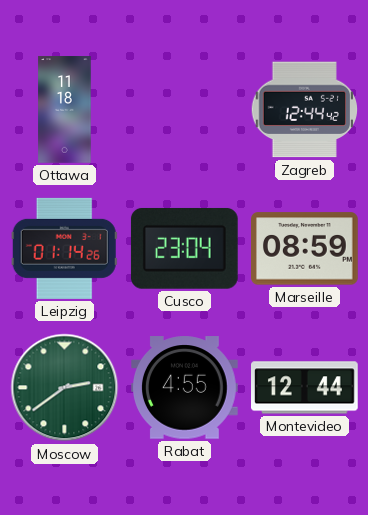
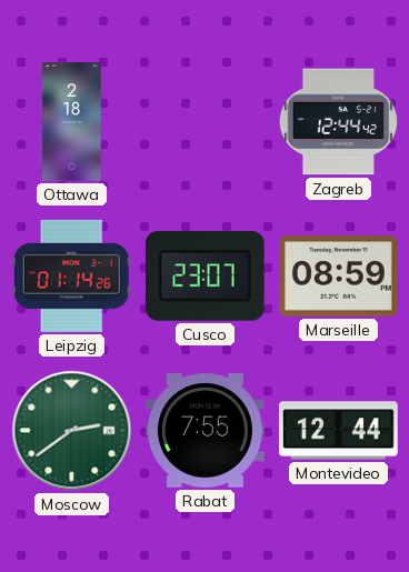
Ottawa: 11:18 -> 2:18 (72, 122)
Cusco: 23:04 -> 23:07 (205, 275)
Rabat: 4:55 -> 7:55 (206, 431)
